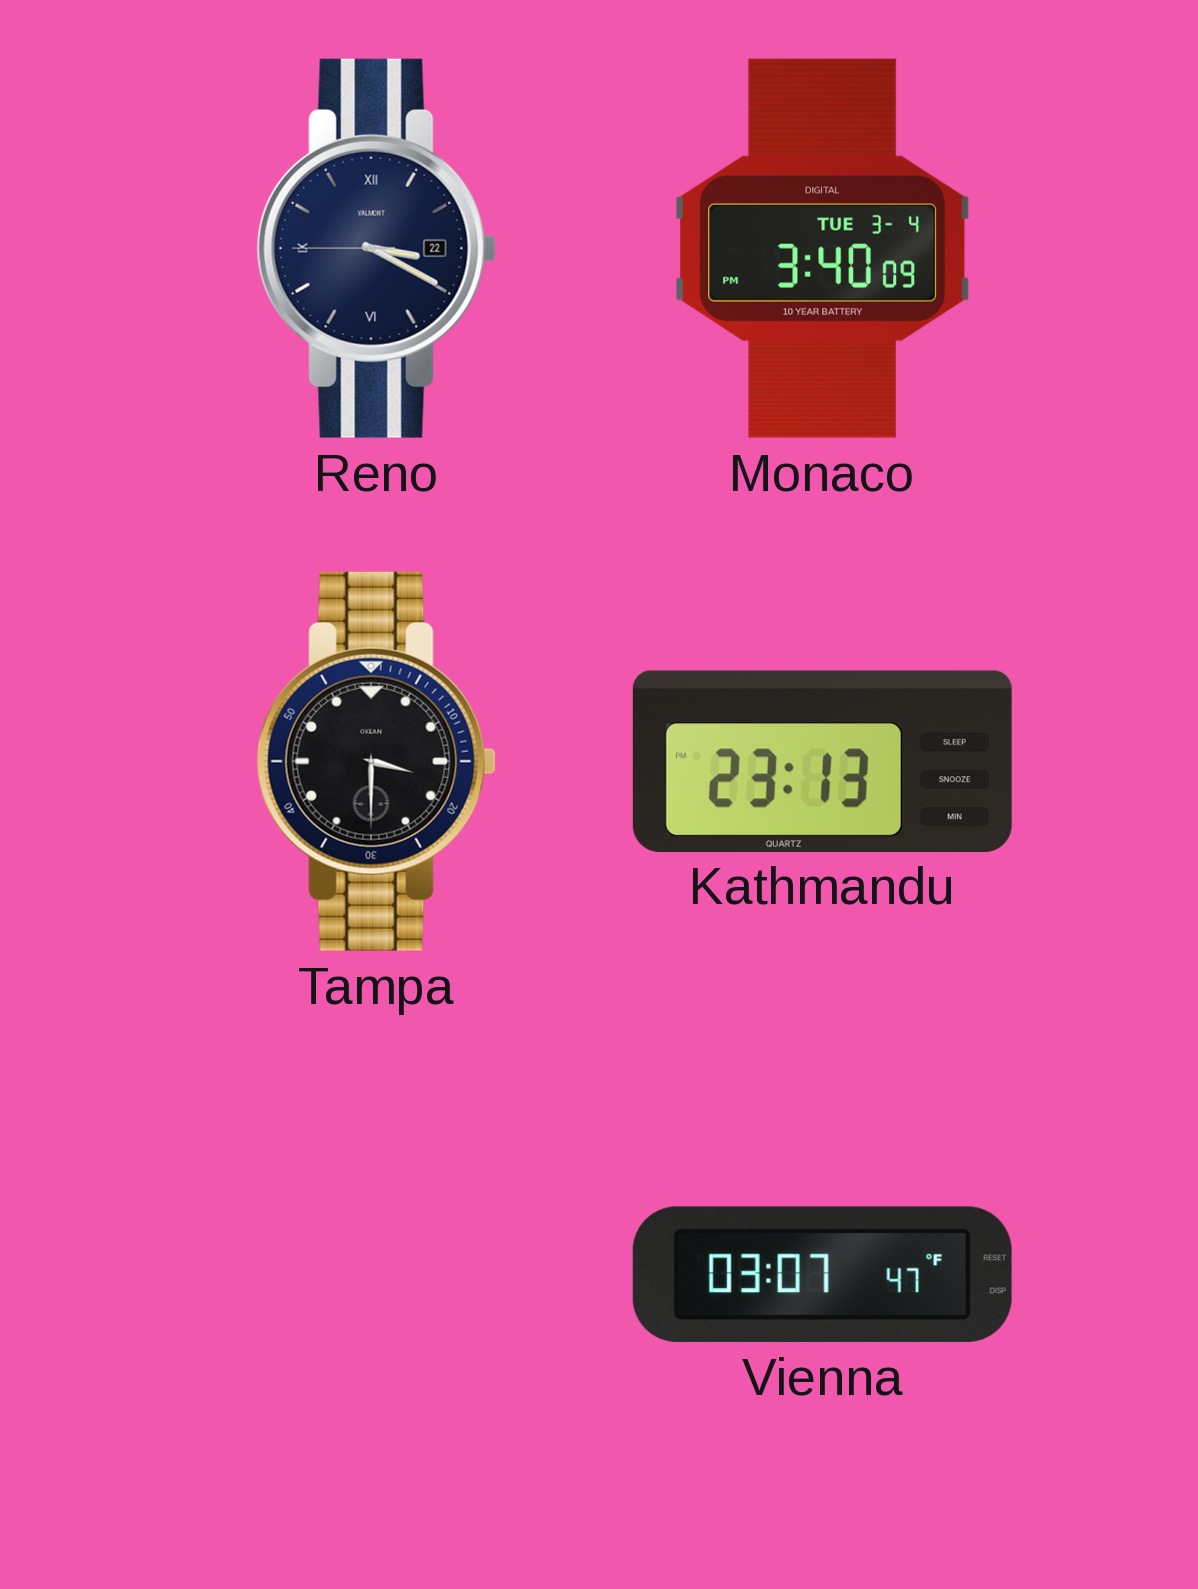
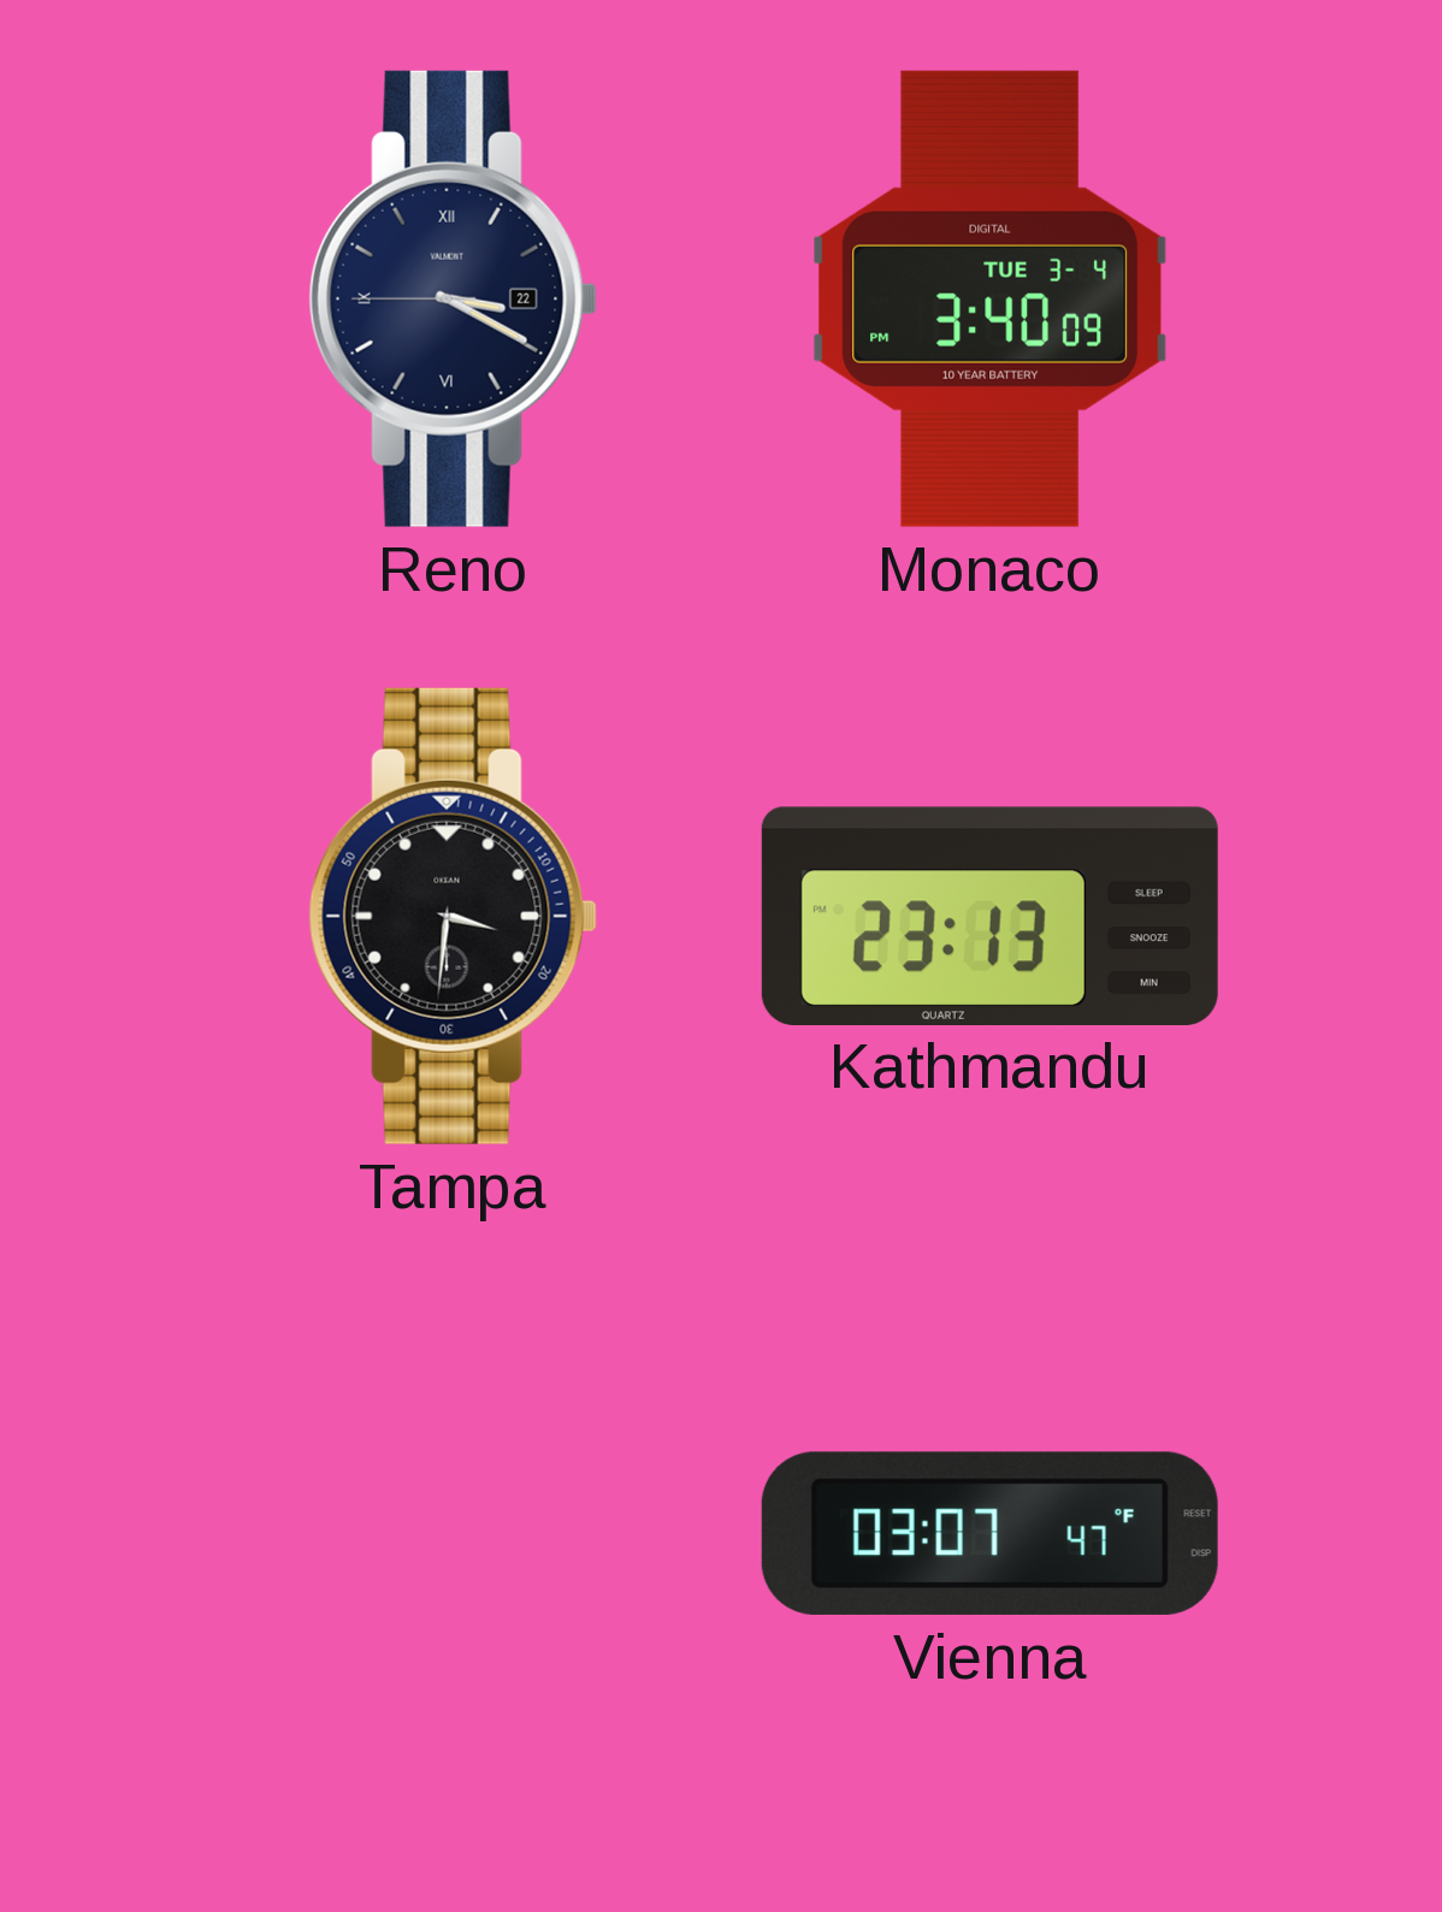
Tampa: 3:30 -> 3:31 (453, 916)
